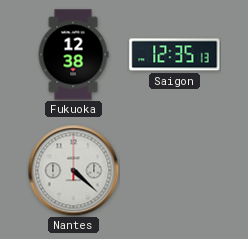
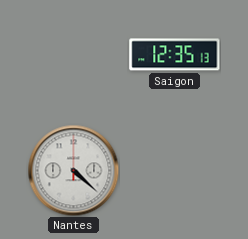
Fukuoka: 12:38 -> none (73, 55)
